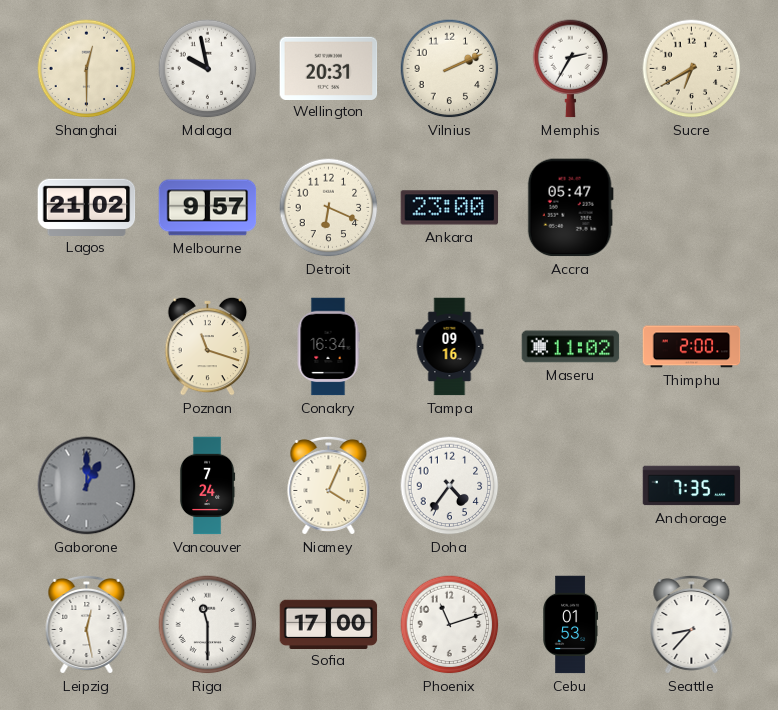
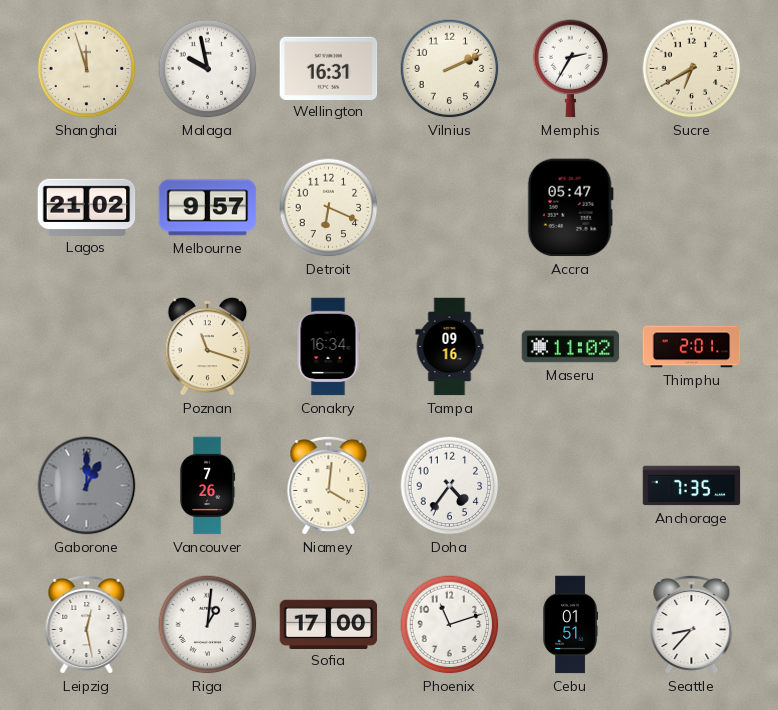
Shanghai: 12:30 -> 11:57 (87, 69)
Wellington: 20:31 -> 16:31 (329, 68)
Ankara: 23:00 -> none (450, 208)
Thimphu: 2:00 -> 2:01 (692, 347)
Vancouver: 7:24 -> 7:26 (207, 486)
Niamey: 4:04 -> 4:01 (329, 485)
Riga: 11:30 -> 1:01 (208, 625)
Cebu: 01:53 -> 01:51 (571, 625)
